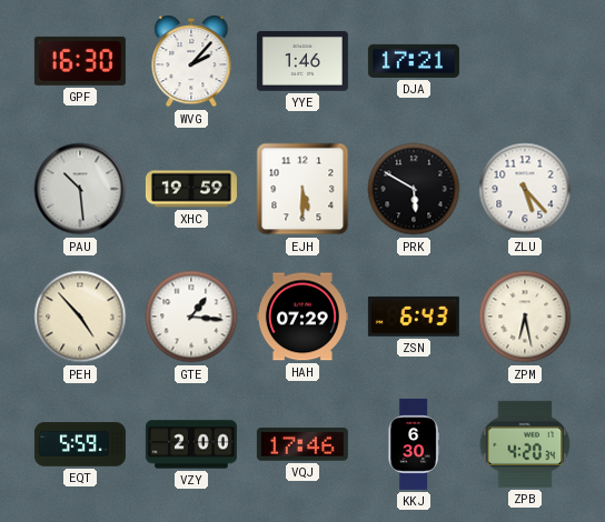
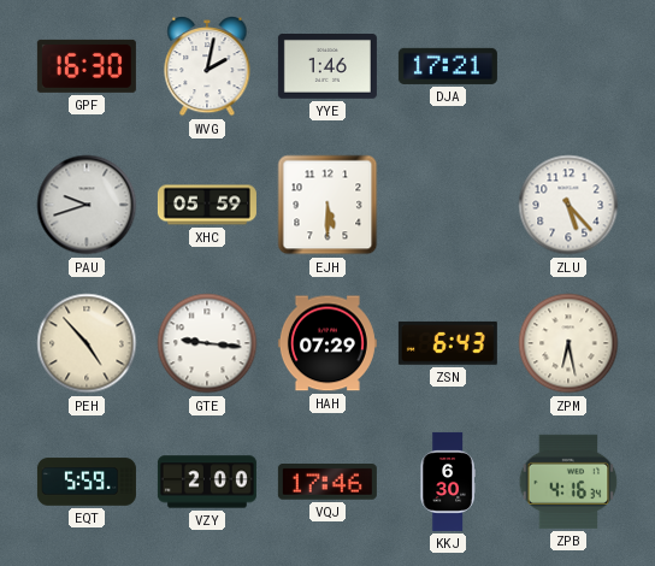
WVG: 2:07 -> 2:02 (207, 67)
PAU: 10:29 -> 9:42 (87, 205)
XHC: 19:59 -> 05:59 (207, 205)
PRK: 5:50 -> none (414, 189)
GTE: 1:16 -> 9:16 (207, 343)
ZPB: 4:20 -> 4:16 (568, 482)
